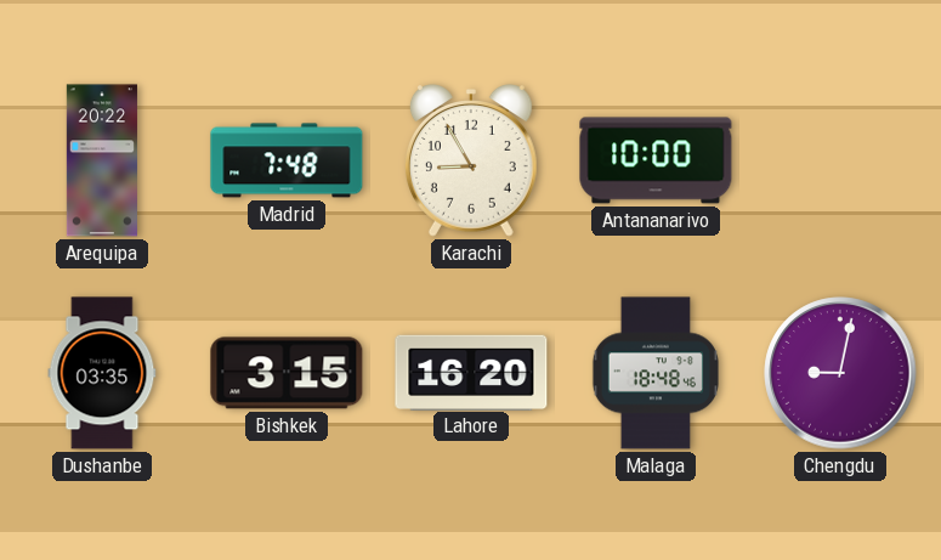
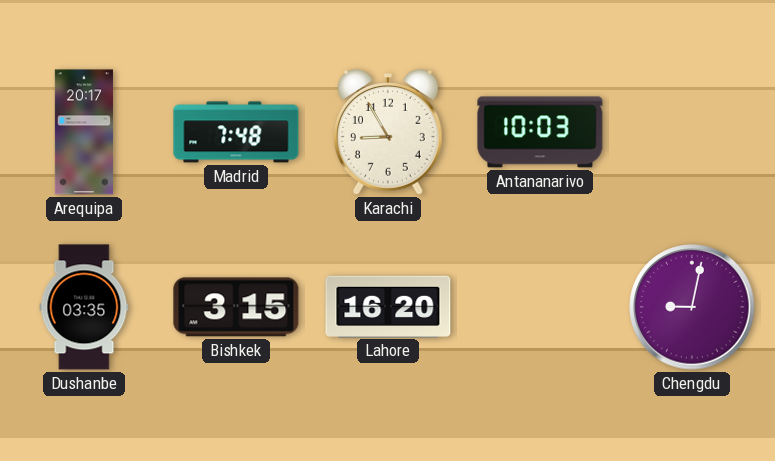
Arequipa: 20:22 -> 20:17 (84, 132)
Antananarivo: 10:00 -> 10:03 (540, 132)
Malaga: 18:48 -> none (654, 373)
